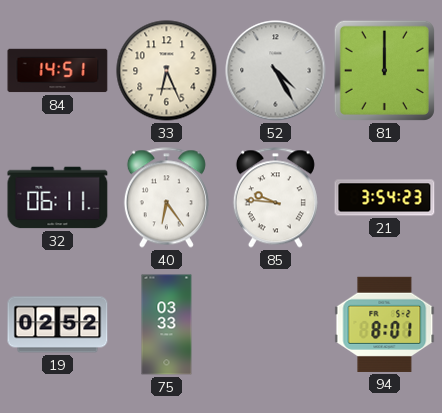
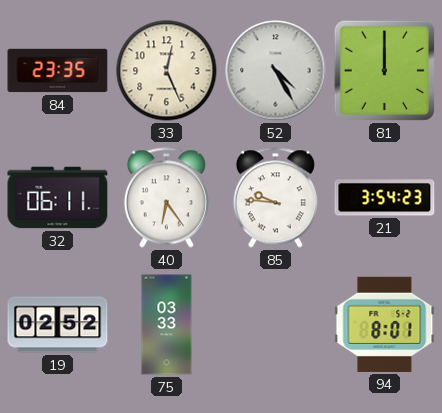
84: 14:51 -> 23:35 (58, 71)
33: 6:26 -> 12:26 (167, 71)
